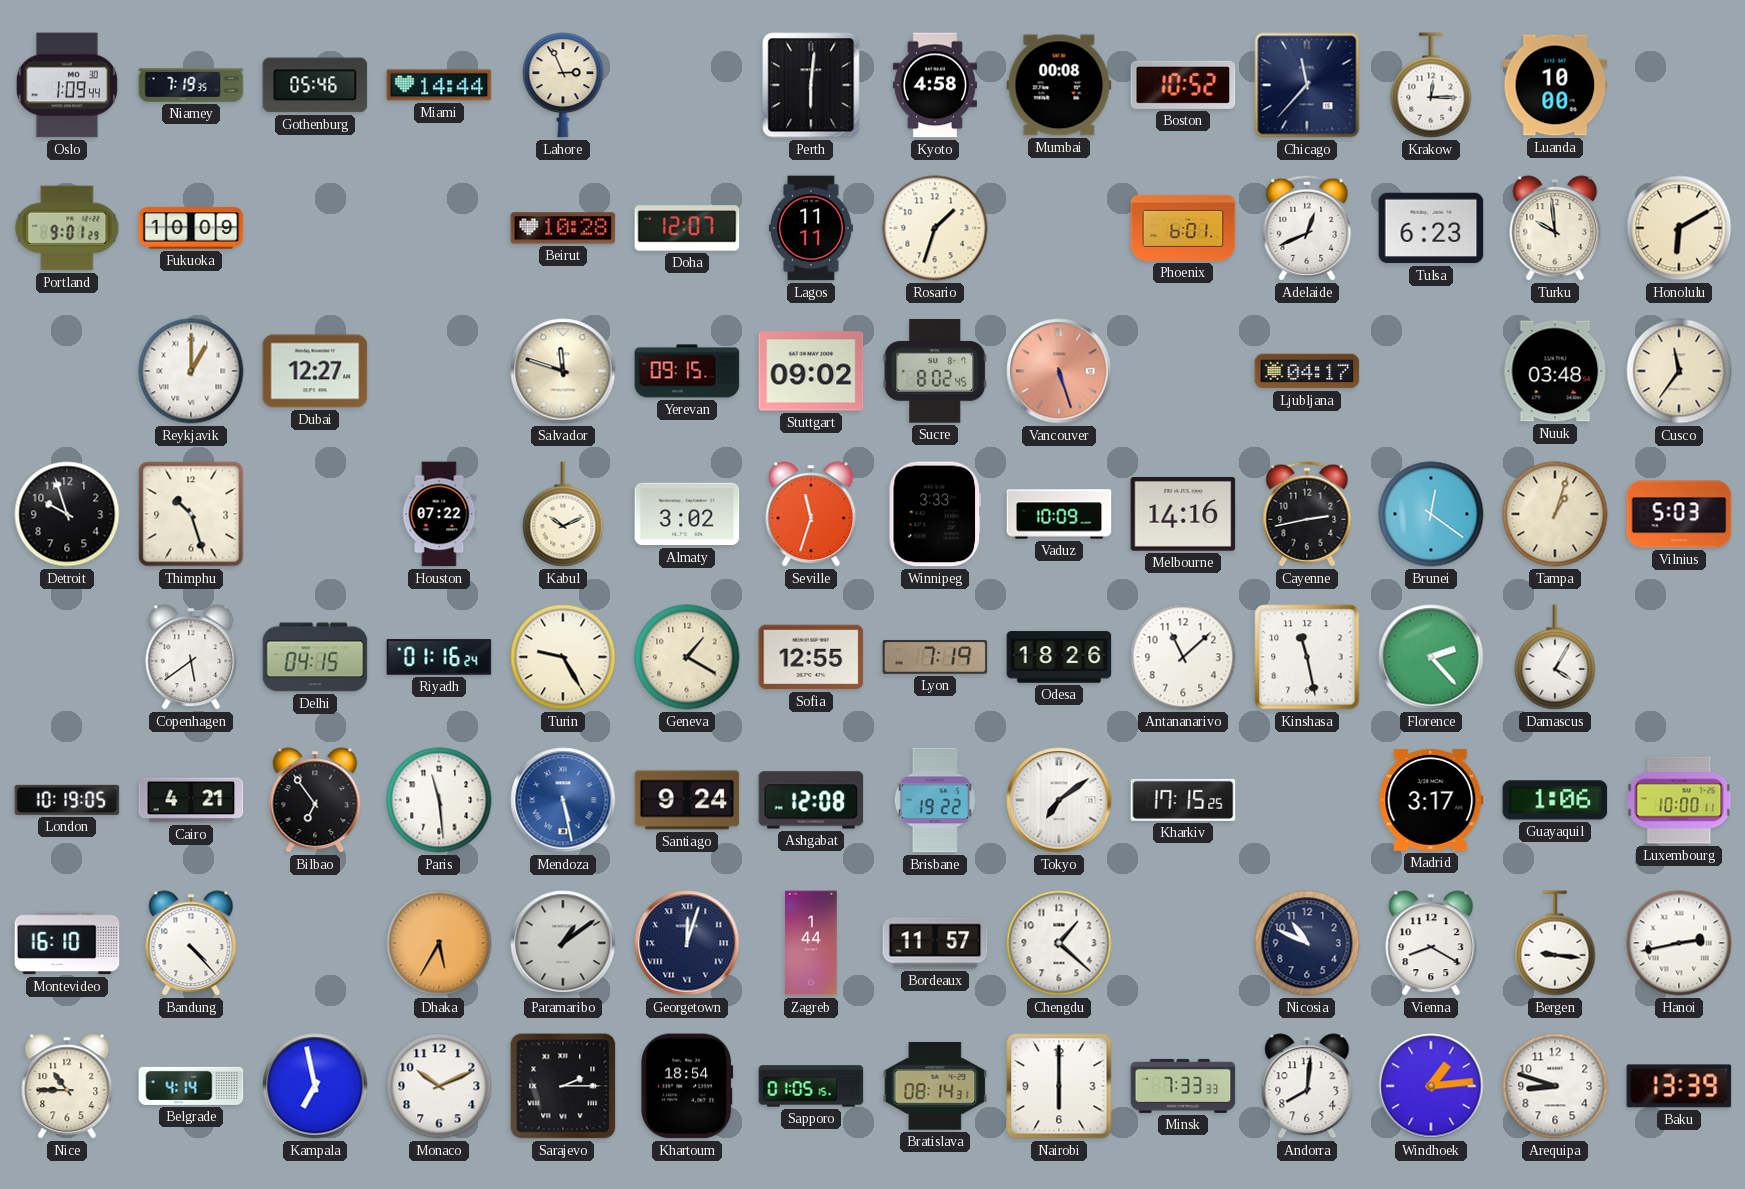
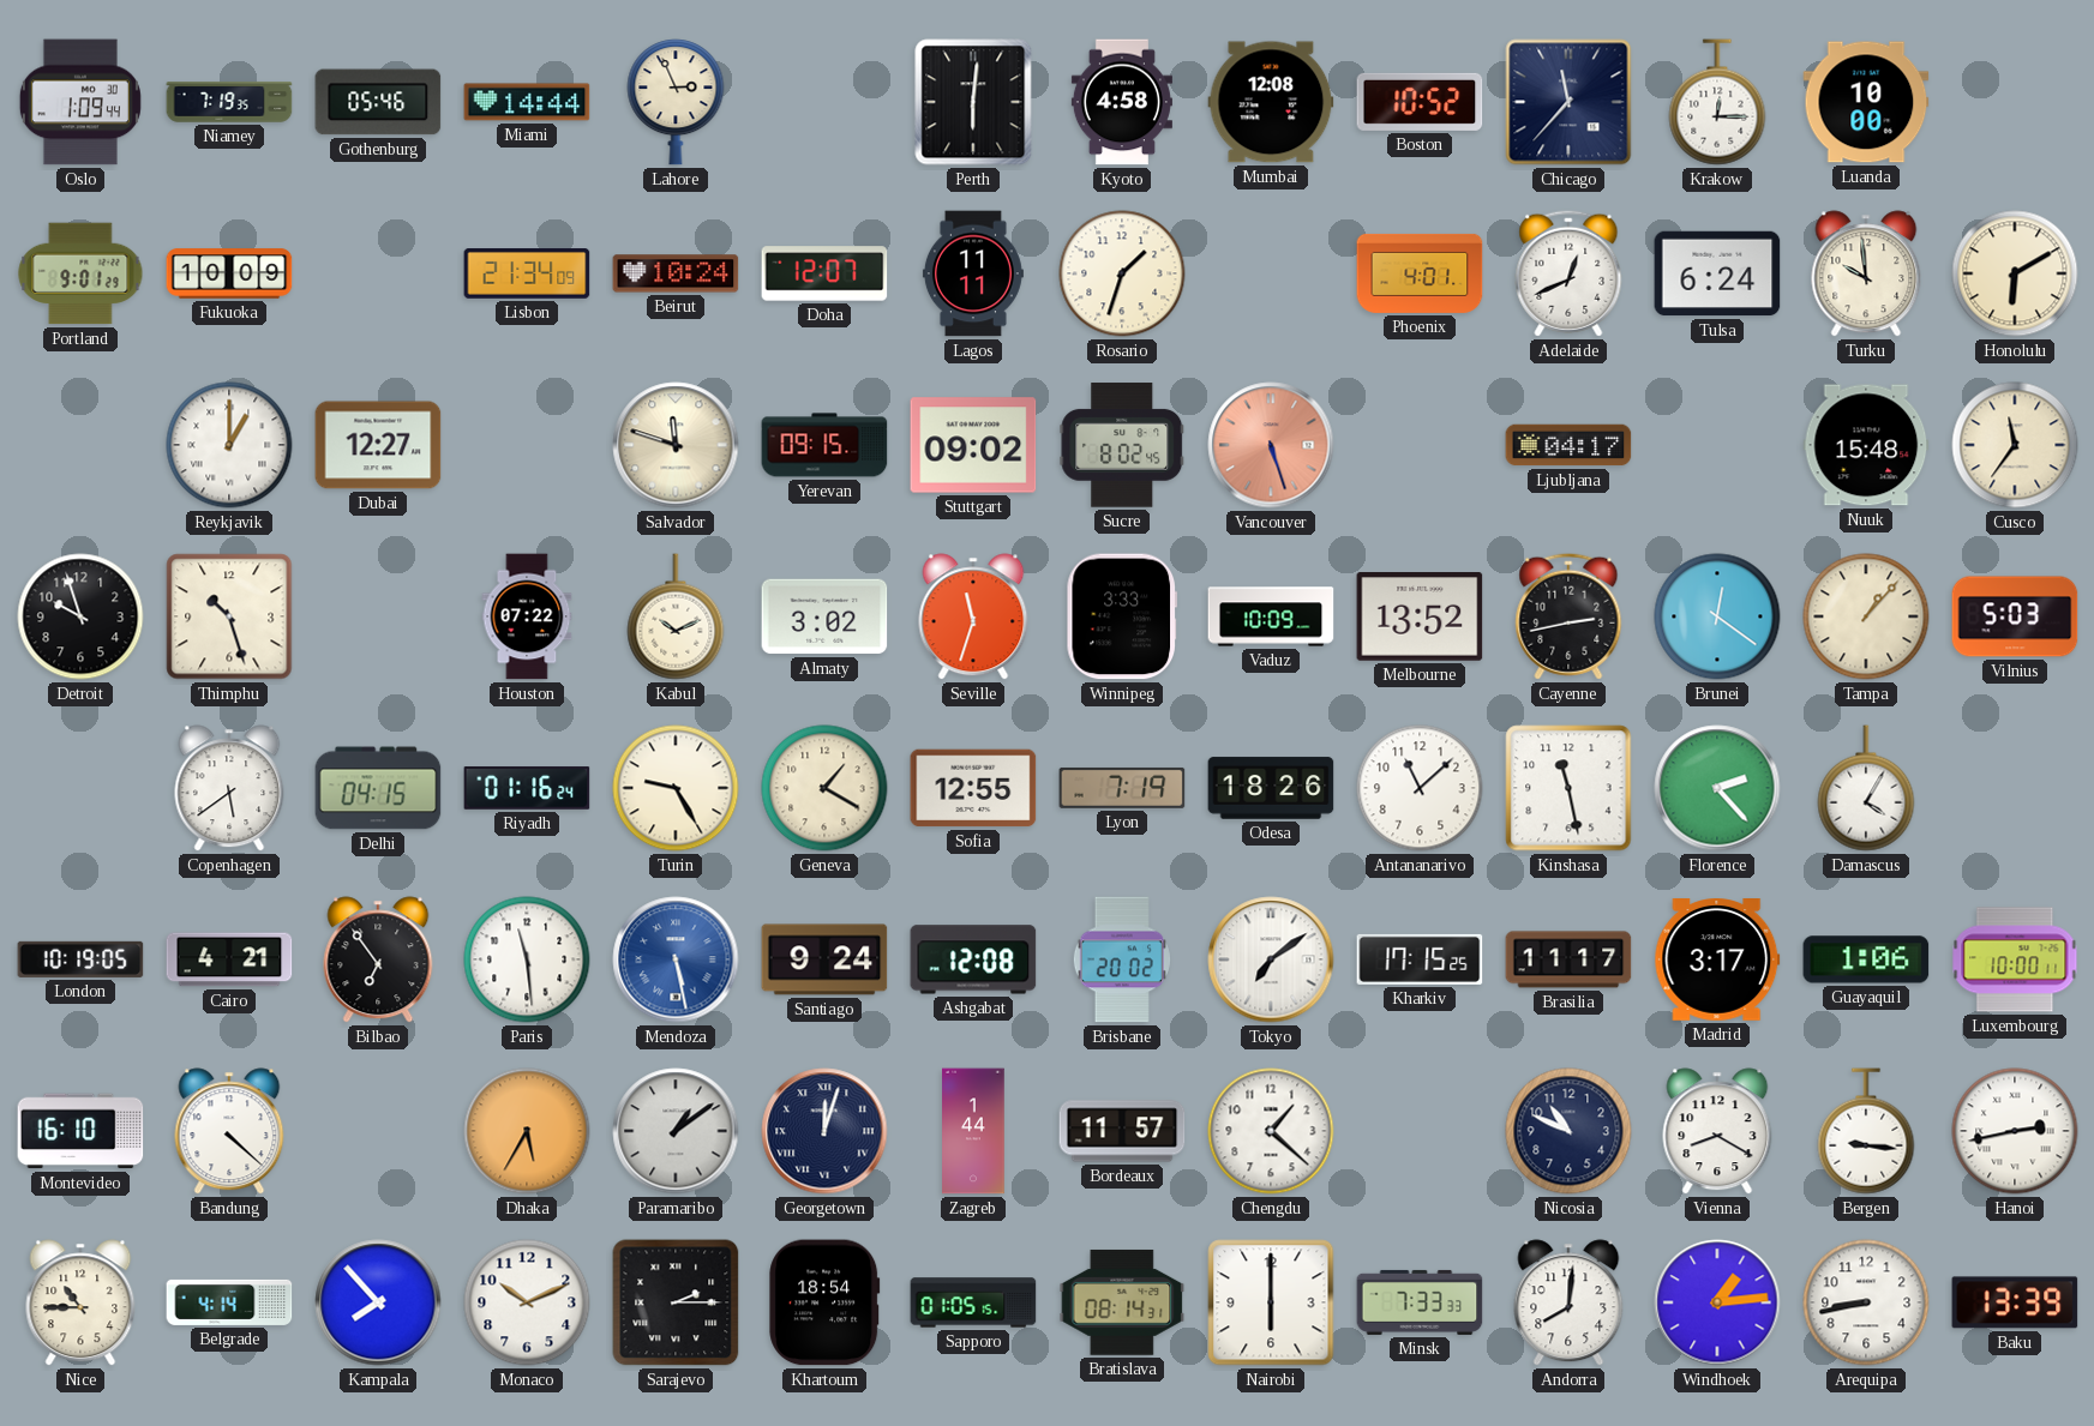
Mumbai: 00:08 -> 12:08 (1271, 102)
Lisbon: none -> 21:34 (527, 275)
Beirut: 10:28 -> 10:24 (676, 273)
Phoenix: 6:01 -> 4:01 (1420, 273)
Tulsa: 6:23 -> 6:24 (1717, 273)
Nuuk: 03:48 -> 15:48 (1866, 445)
Melbourne: 14:16 -> 13:52 (1420, 618)
Tampa: 1:03 -> 1:07 (1866, 616)
Brisbane: 19:22 -> 20:02 (1122, 959)
Brasilia: none -> 11:17 (1568, 959)
Bandung: 4:23 -> 4:22 (229, 1131)
Kampala: 6:58 -> 7:53 (378, 1302)
Arequipa: 8:48 -> 8:43 (1866, 1302)
